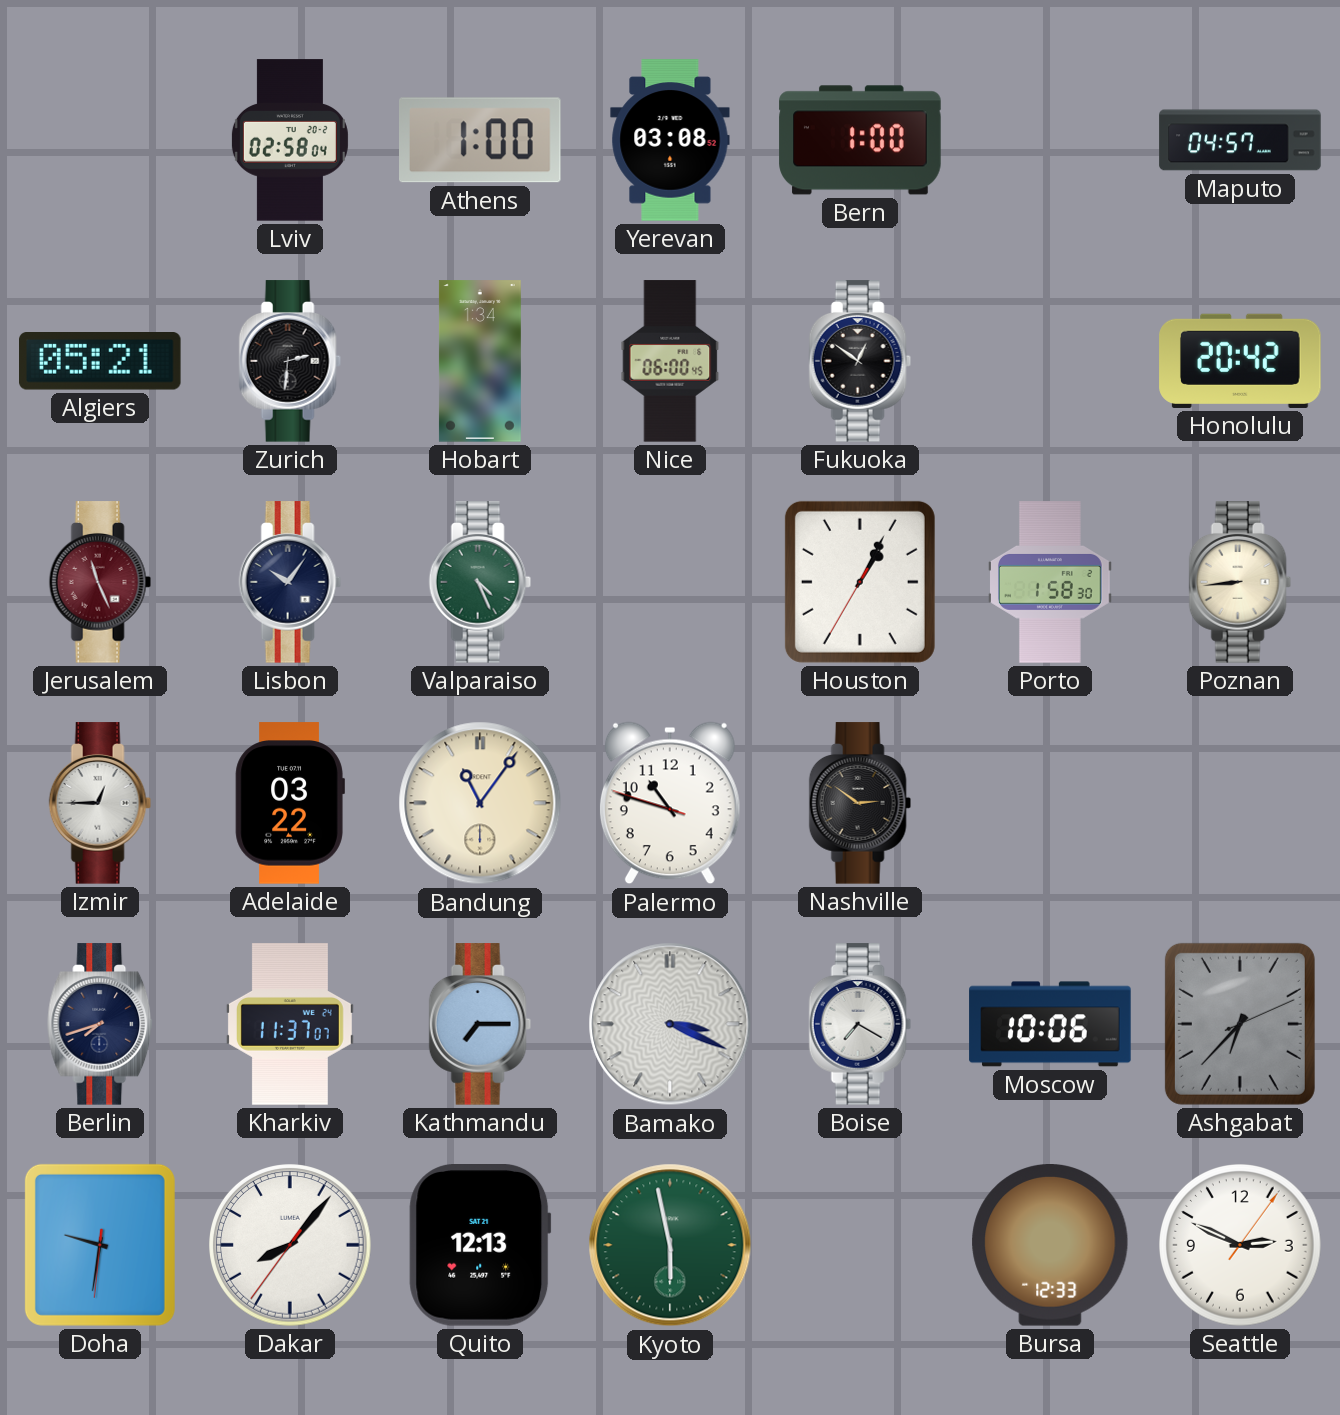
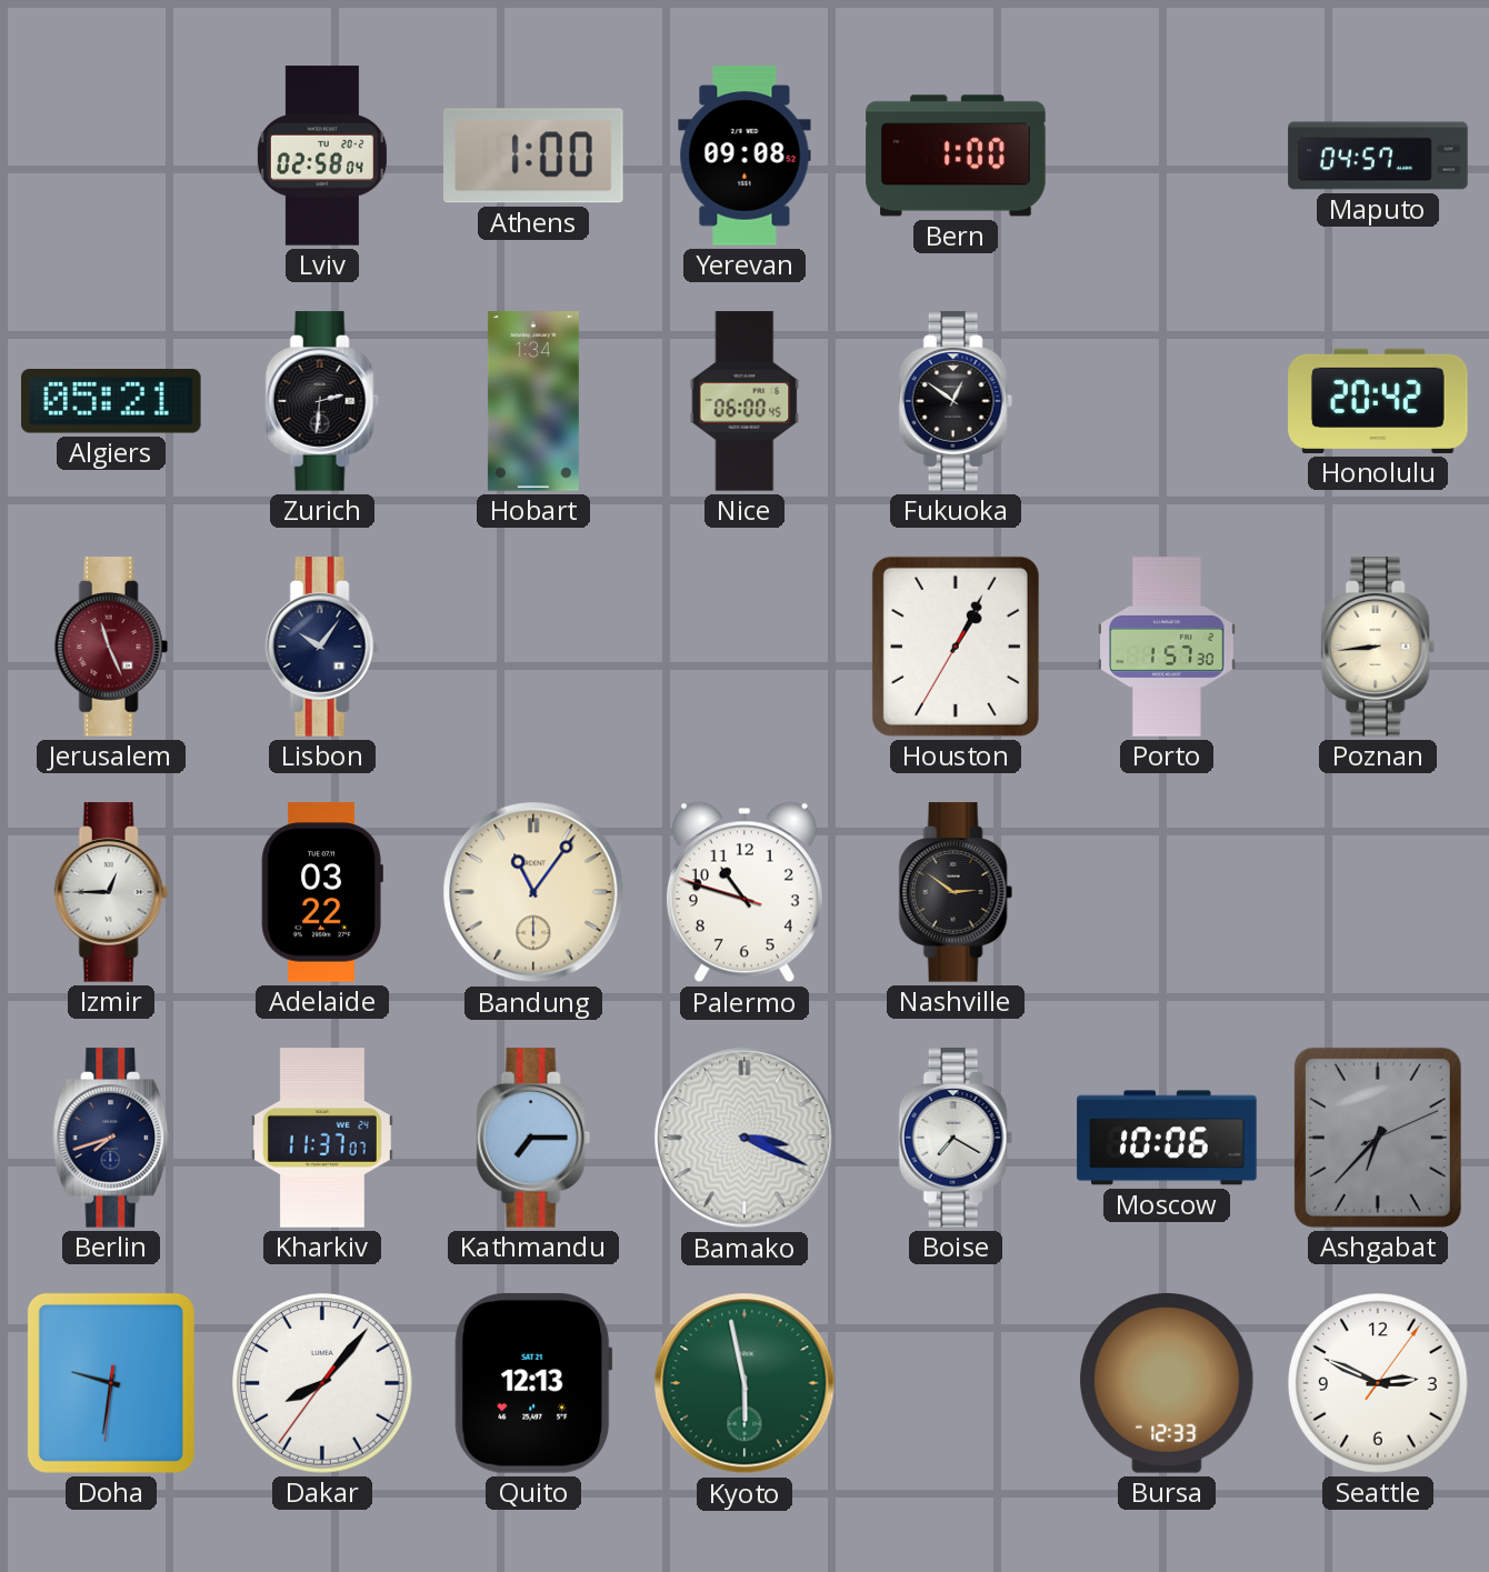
Yerevan: 03:08 -> 09:08 (744, 156)
Valparaiso: 4:26 -> none (480, 582)
Porto: 1:58 -> 1:57 (1168, 647)
